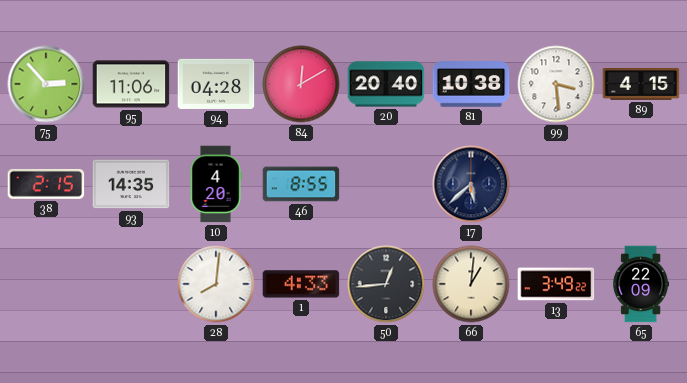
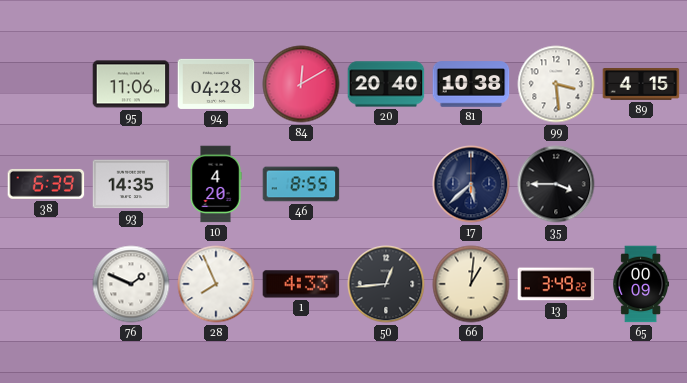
75: 2:53 -> none (46, 84)
38: 2:15 -> 6:39 (46, 184)
35: none -> 3:45 (556, 184)
76: none -> 1:49 (131, 284)
28: 8:01 -> 7:56 (216, 284)
65: 22:09 -> 00:09 (641, 284)
